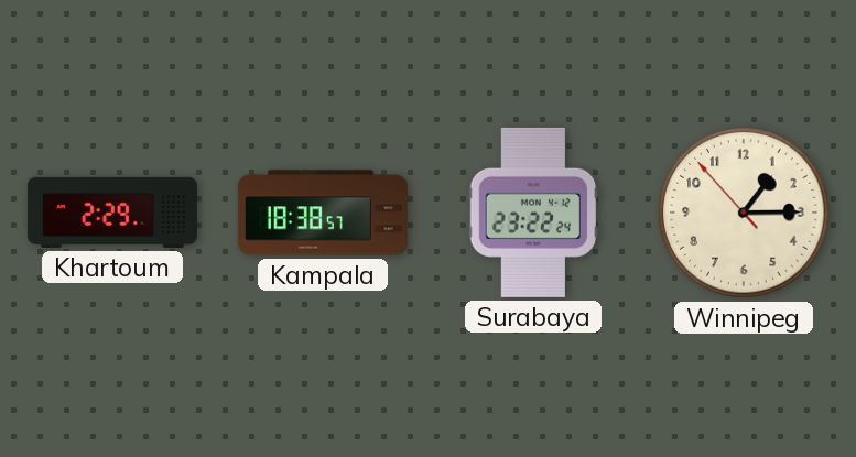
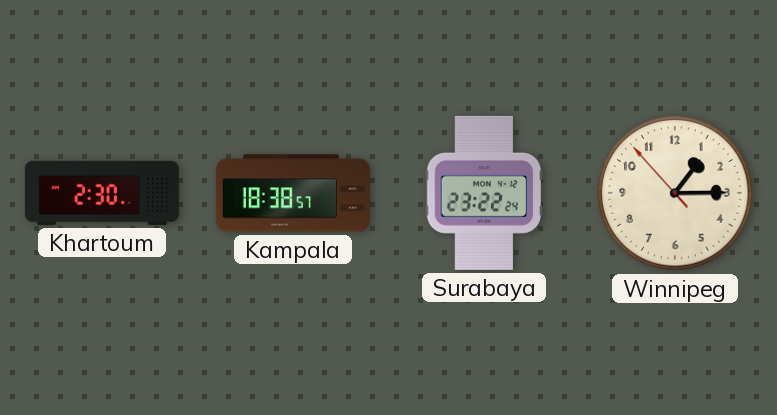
Khartoum: 2:29 -> 2:30 (102, 193)
